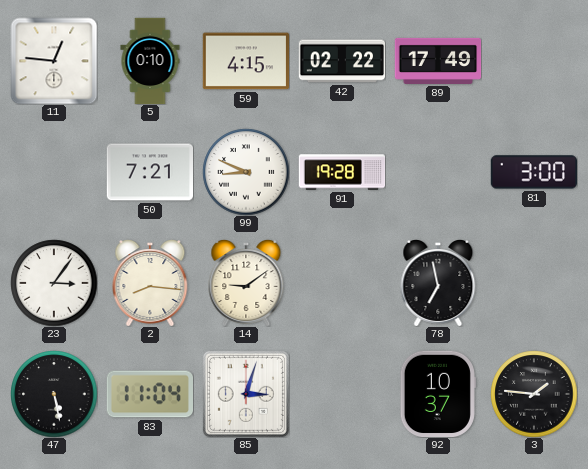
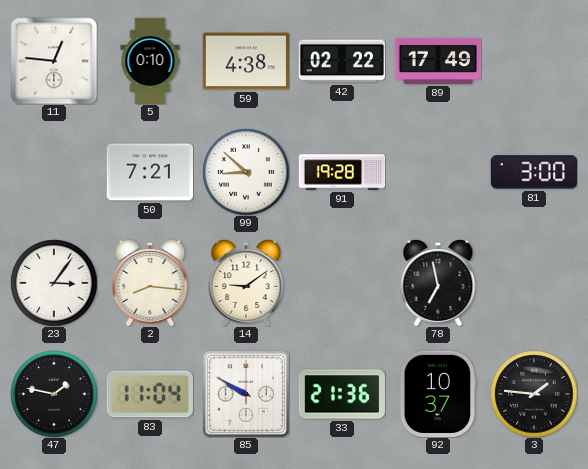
59: 4:15 -> 4:38 (245, 61)
99: 8:49 -> 8:52 (246, 172)
47: 5:28 -> 1:47 (54, 394)
85: 3:03 -> 9:50 (246, 394)
33: none -> 21:36 (341, 394)
